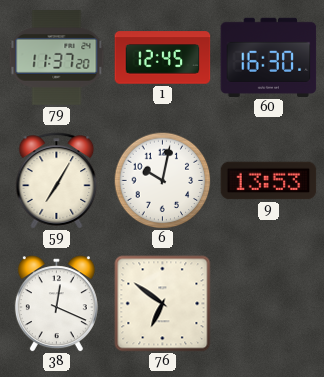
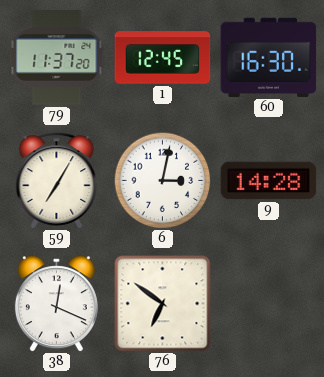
6: 10:02 -> 3:02 (162, 180)
9: 13:53 -> 14:28 (269, 181)
